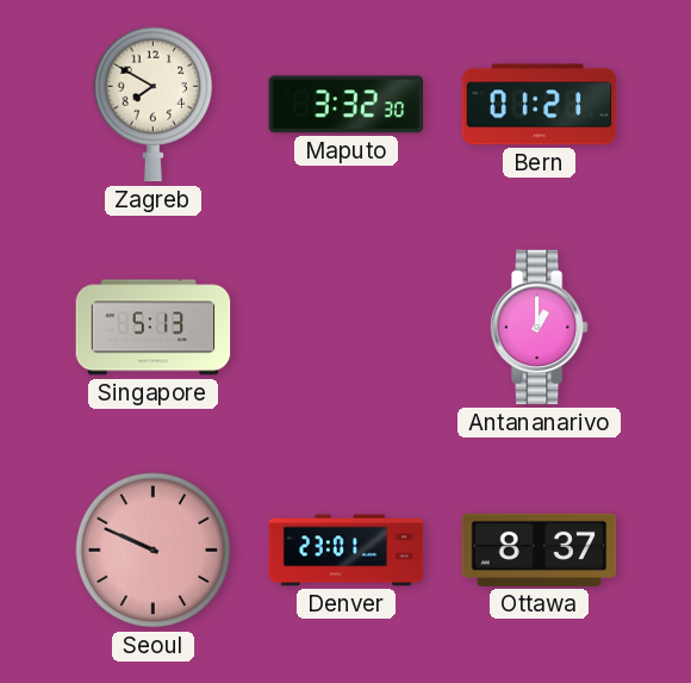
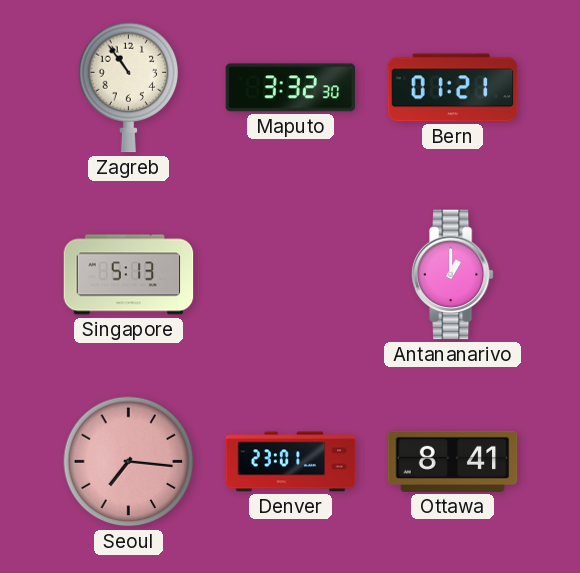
Zagreb: 7:50 -> 10:54 (129, 88)
Seoul: 9:49 -> 7:16 (129, 462)
Ottawa: 8:37 -> 8:41 (453, 461)
